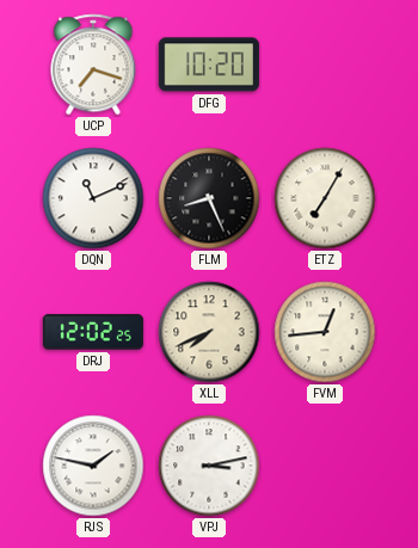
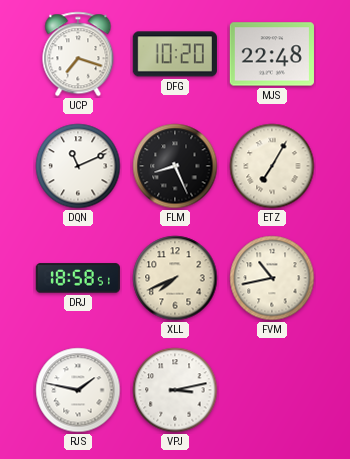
MJS: none -> 22:48 (272, 54)
DRJ: 12:02 -> 18:58 (78, 278)
FVM: 12:44 -> 10:43 (272, 278)
